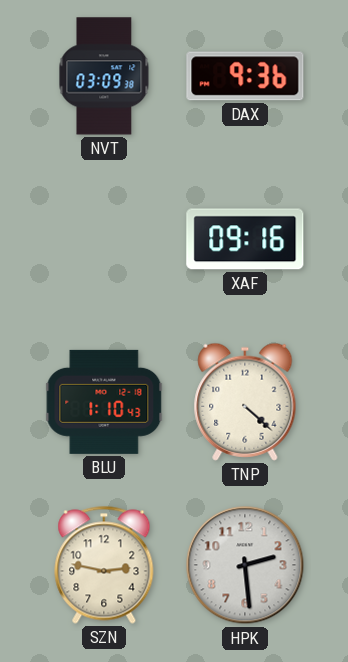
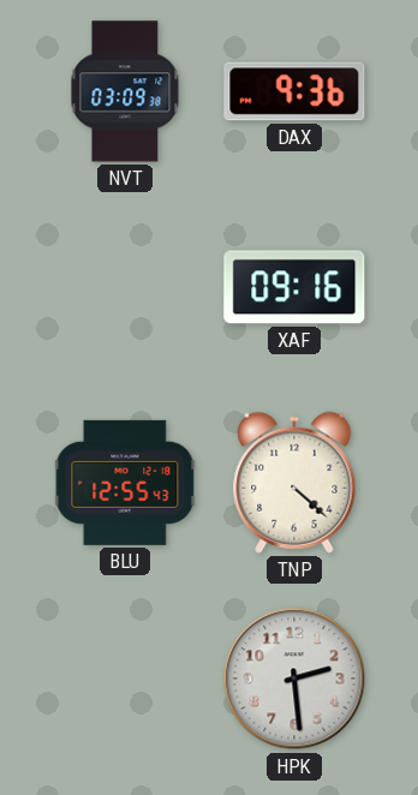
BLU: 1:10 -> 12:55 (125, 483)
SZN: 2:47 -> none (104, 565)
